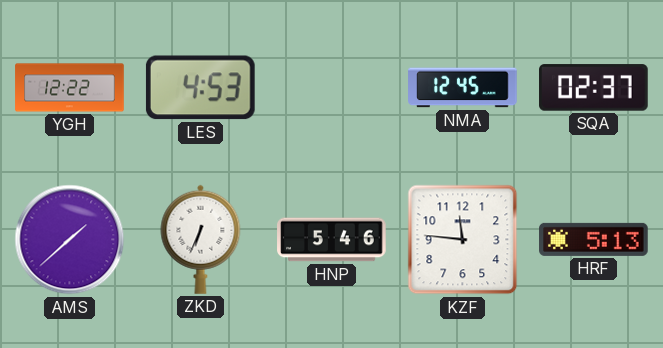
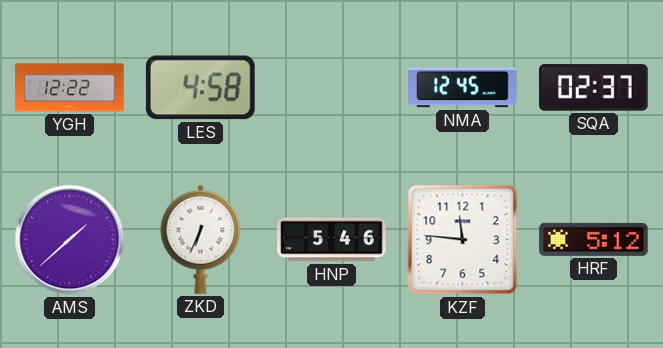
LES: 4:53 -> 4:58 (200, 88)
HRF: 5:13 -> 5:12 (594, 239)
